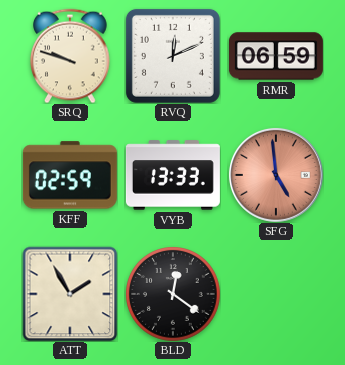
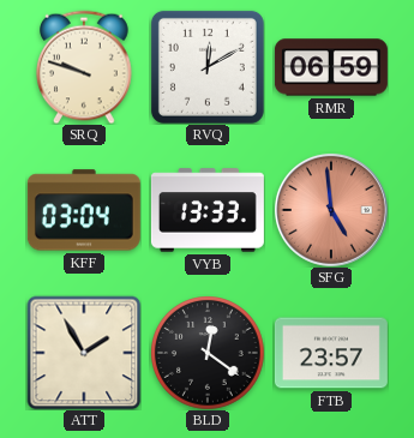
RVQ: 12:11 -> 12:10 (208, 67)
KFF: 02:59 -> 03:04 (84, 210)
FTB: none -> 23:57 (331, 353)
